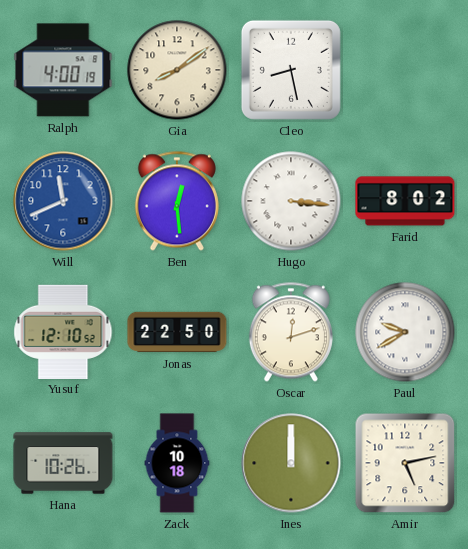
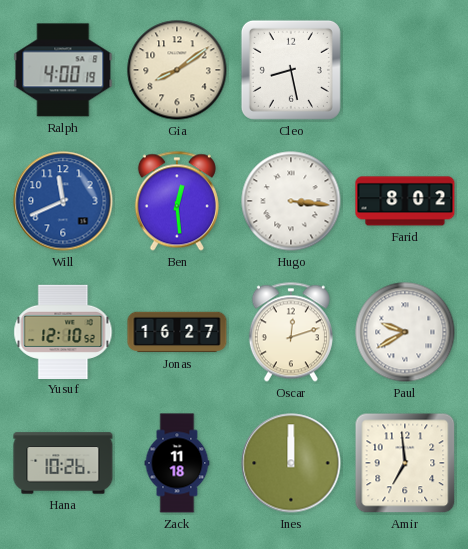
Jonas: 22:50 -> 16:27 (177, 332)
Zack: 10:18 -> 11:18 (177, 463)
Amir: 5:13 -> 6:59 (405, 463)
